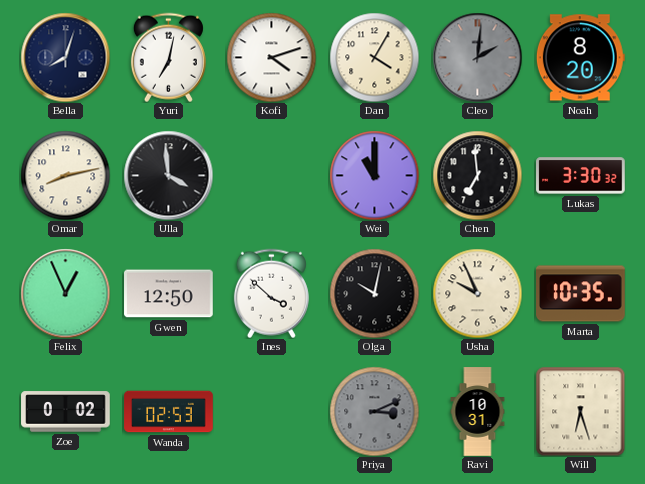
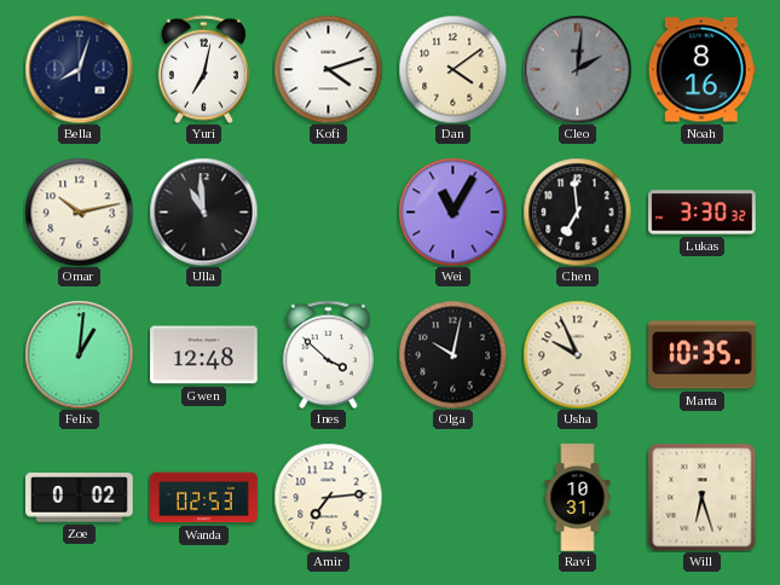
Dan: 4:05 -> 4:09 (452, 69)
Noah: 8:20 -> 8:16 (701, 70)
Omar: 8:13 -> 10:13 (79, 212)
Ulla: 3:59 -> 10:59 (203, 212)
Wei: 11:00 -> 11:05 (452, 212)
Felix: 12:56 -> 1:01 (79, 354)
Gwen: 12:50 -> 12:48 (204, 355)
Amir: none -> 7:14 (328, 497)
Priya: 3:11 -> none (374, 411)
